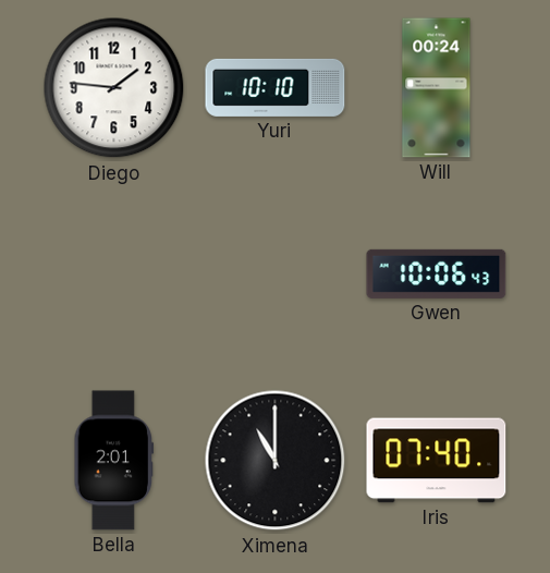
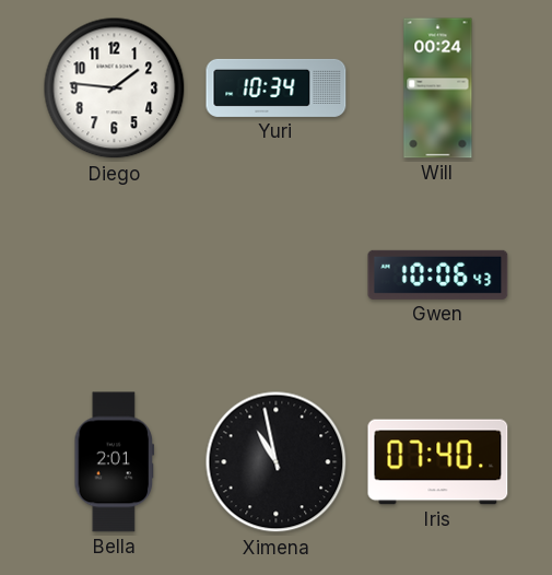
Yuri: 10:10 -> 10:34 (277, 87)
Ximena: 11:00 -> 10:58 (277, 462)
